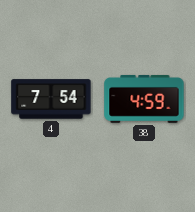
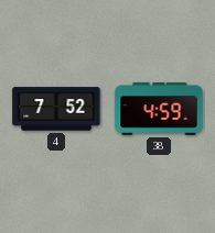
4: 7:54 -> 7:52 (56, 109)
